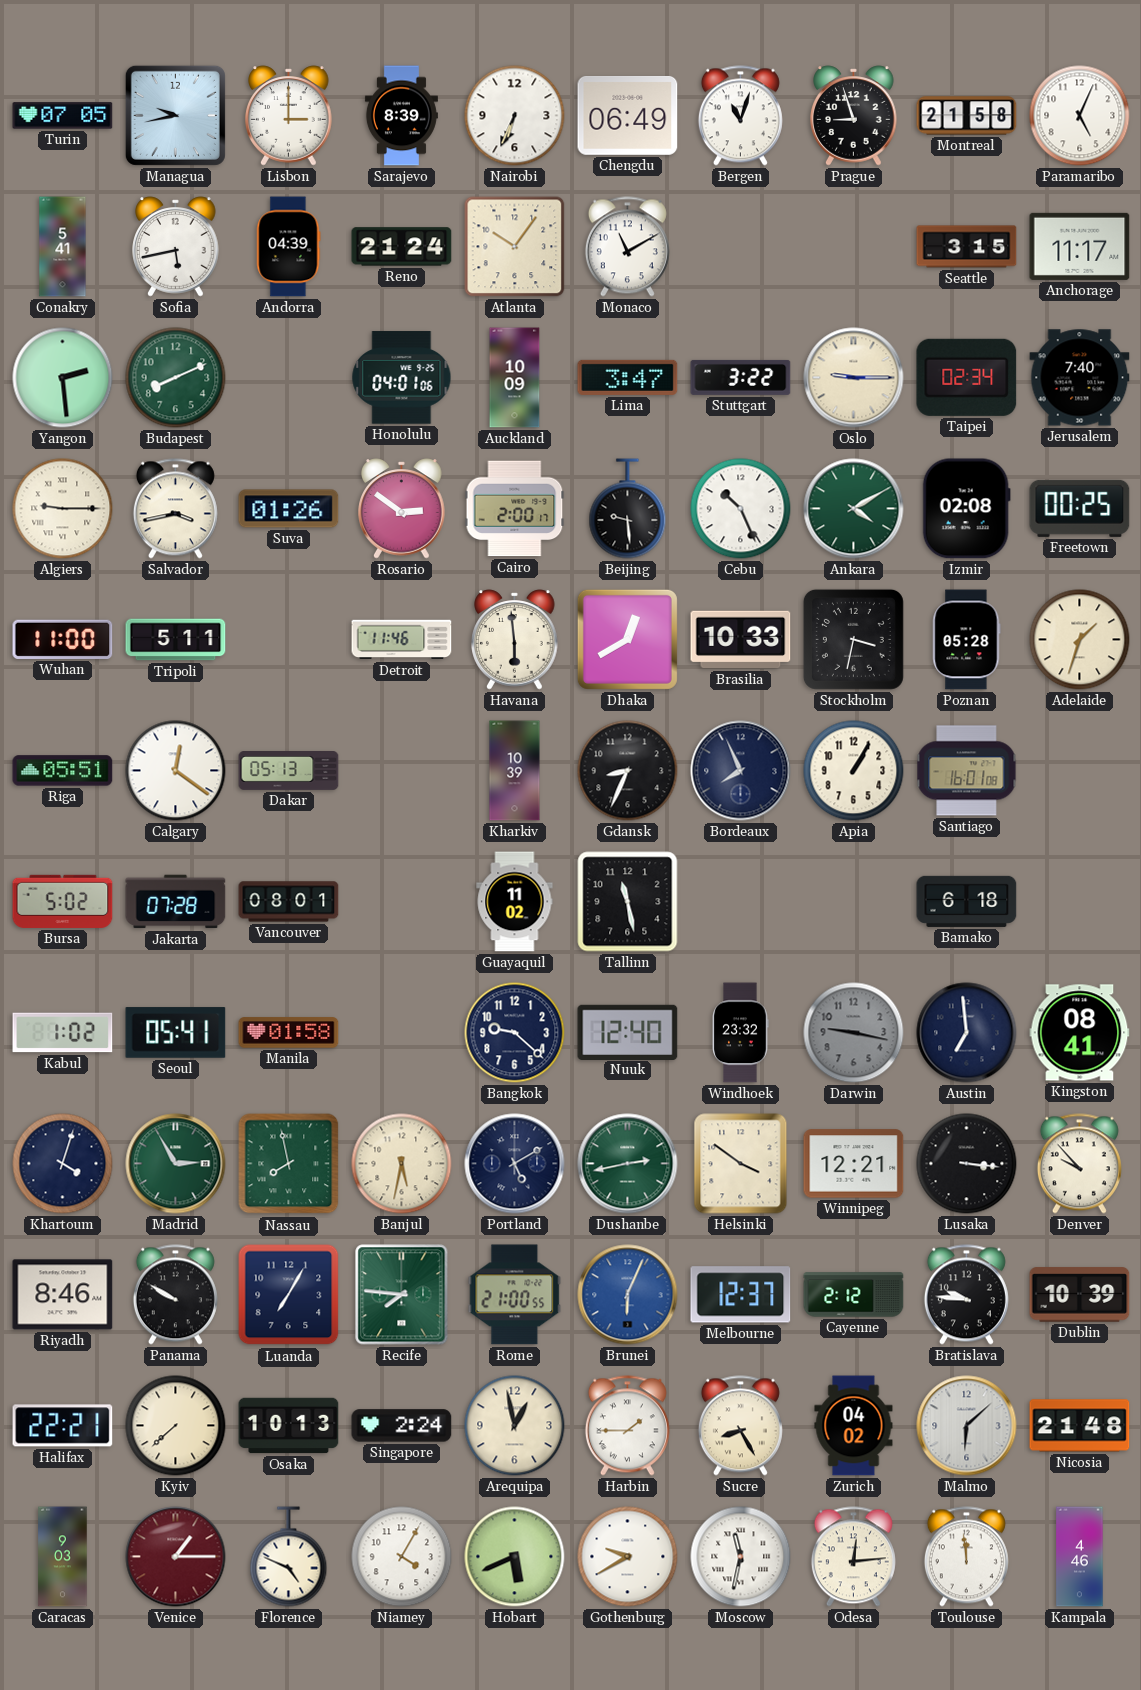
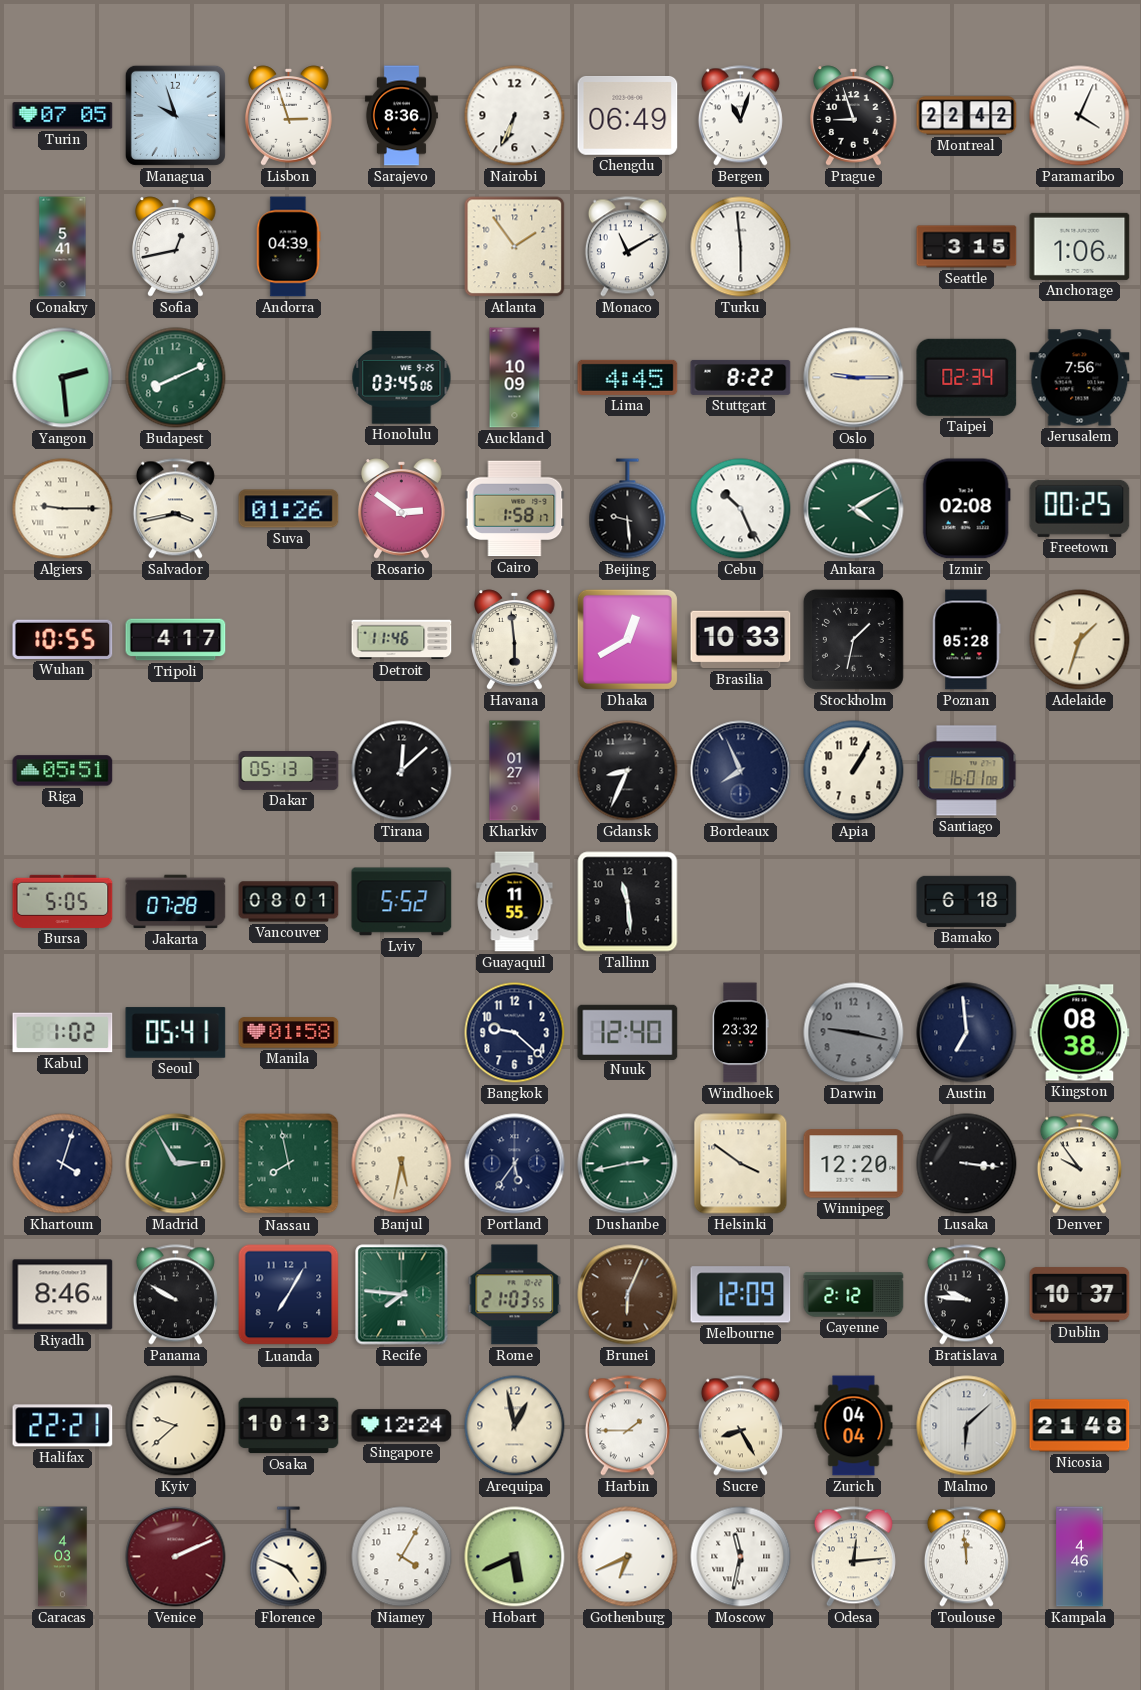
Managua: 9:43 -> 9:57 (175, 115)
Lisbon: 3:00 -> 2:57 (289, 116)
Sarajevo: 8:39 -> 8:36 (401, 116)
Montreal: 21:58 -> 22:42 (967, 116)
Paramaribo: 5:04 -> 4:04 (1080, 116)
Sofia: 5:43 -> 12:43 (176, 247)
Reno: 21:24 -> none (402, 247)
Atlanta: 10:06 -> 1:54 (515, 247)
Turku: none -> 5:59 (741, 247)
Anchorage: 11:17 -> 1:06 (1080, 246)
Honolulu: 04:01 -> 03:45 (402, 378)
Lima: 3:47 -> 4:45 (628, 377)
Stuttgart: 3:22 -> 8:22 (741, 377)
Jerusalem: 7:40 -> 7:56 (1080, 378)
Cairo: 2:00 -> 1:58 (515, 509)
Wuhan: 11:00 -> 10:55 (63, 639)
Tripoli: 5:11 -> 4:17 (176, 640)
Stockholm: 3:32 -> 1:32 (853, 639)
Calgary: 12:21 -> none (176, 771)
Tirana: none -> 12:08 (402, 771)
Kharkiv: 10:39 -> 01:27 (515, 771)
Bursa: 5:02 -> 5:05 (63, 901)
Lviv: none -> 5:52 (402, 902)
Guayaquil: 11:02 -> 11:55 (515, 902)
Tallinn: 11:28 -> 11:29 (628, 902)
Kingston: 08:41 -> 08:38 (1080, 1033)
Portland: 5:10 -> 5:36 (515, 1164)
Winnipeg: 12:21 -> 12:20 (854, 1164)
Denver: 9:53 -> 9:54 (1079, 1164)
Rome: 21:00 -> 21:03 (515, 1295)
Brunei dial: blue -> brown (628, 1295)
Melbourne: 12:37 -> 12:09 (741, 1295)
Dublin: 10:39 -> 10:37 (1080, 1295)
Kyiv: 7:38 -> 9:38 (176, 1426)
Singapore: 2:24 -> 12:24 (402, 1426)
Zurich: 04:02 -> 04:04 (854, 1426)
Caracas: 9:03 -> 4:03 (63, 1557)
Venice: 1:15 -> 2:11 (176, 1557)
Gothenburg: 9:40 -> 6:41 (628, 1557)
